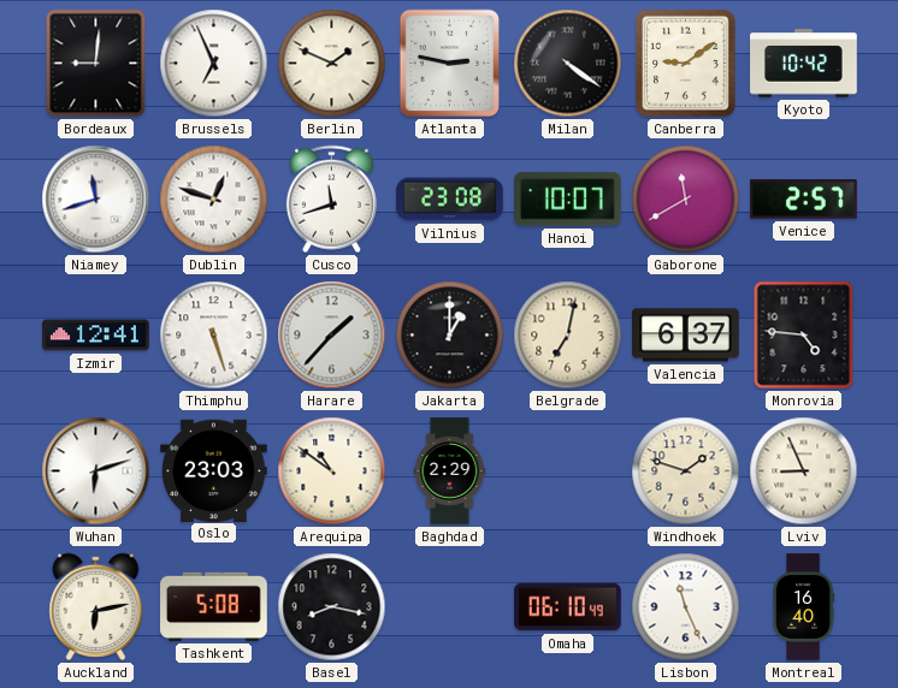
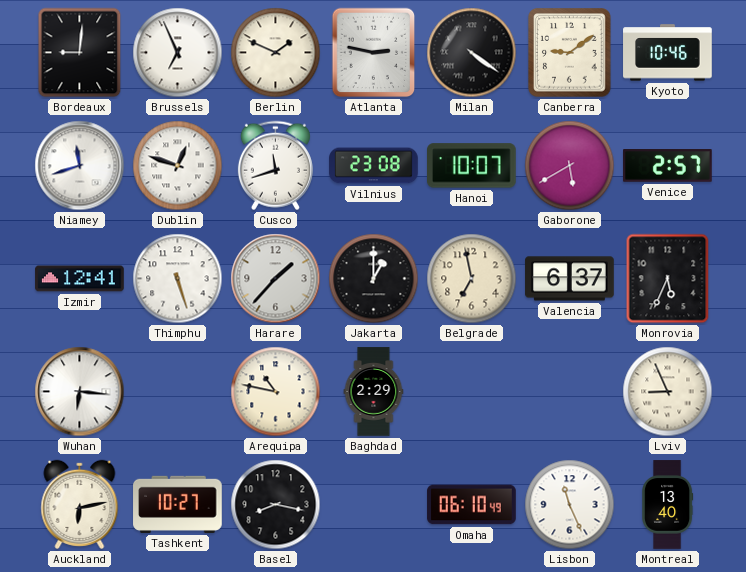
Kyoto: 10:42 -> 10:46 (668, 53)
Gaborone: 11:40 -> 5:40 (570, 166)
Belgrade: 7:02 -> 6:58 (472, 279)
Monrovia: 4:46 -> 5:34 (668, 279)
Wuhan: 6:12 -> 6:16 (80, 392)
Oslo: 23:03 -> none (214, 470)
Arequipa: 10:51 -> 10:47 (276, 392)
Windhoek: 1:48 -> none (686, 471)
Tashkent: 5:08 -> 10:27 (178, 504)
Montreal: 16:40 -> 13:40 (668, 505)
